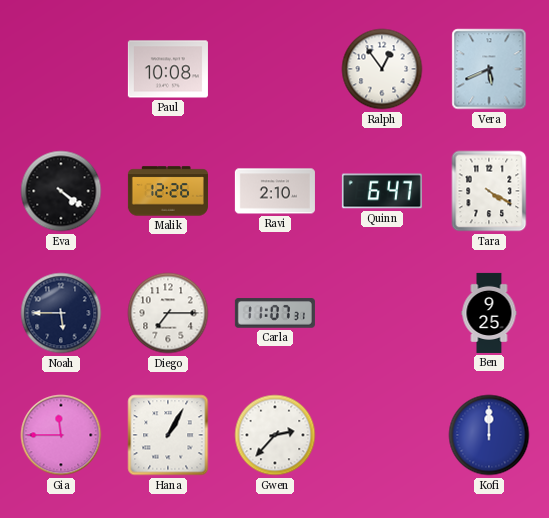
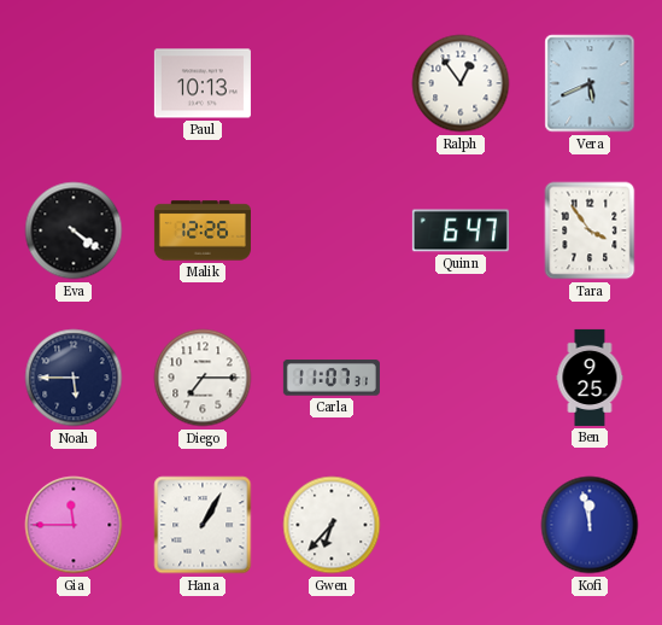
Paul: 10:08 -> 10:13 (203, 83)
Ravi: 2:10 -> none (275, 191)
Tara: 4:20 -> 3:54 (590, 230)
Gwen: 2:37 -> 6:37 (332, 525)
Kofi: 12:00 -> 11:58 (590, 525)
